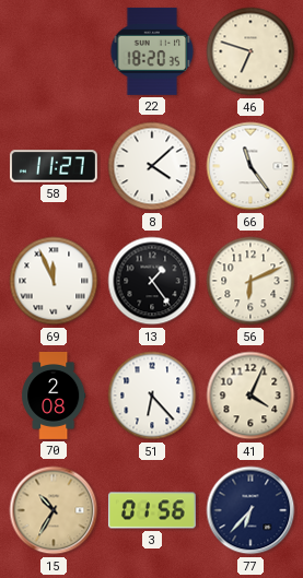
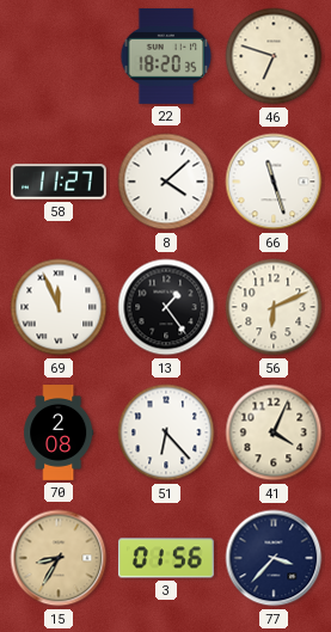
66: 11:24 -> 11:27 (274, 182)
15: 10:35 -> 8:35 (59, 558)
77: 6:37 -> 3:37 (274, 558)
